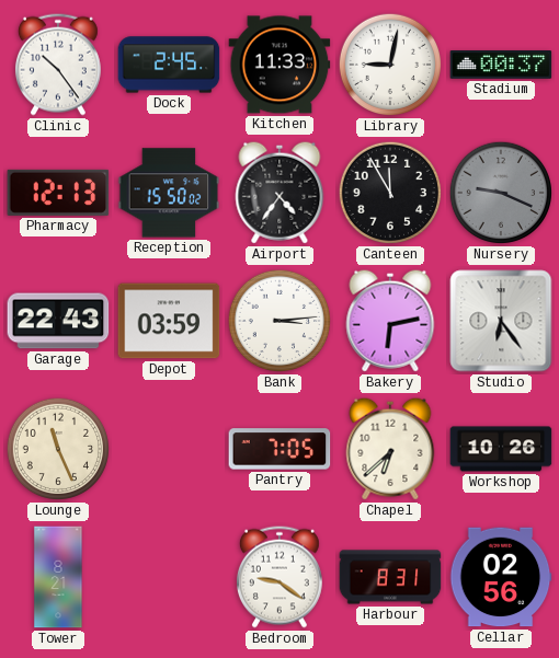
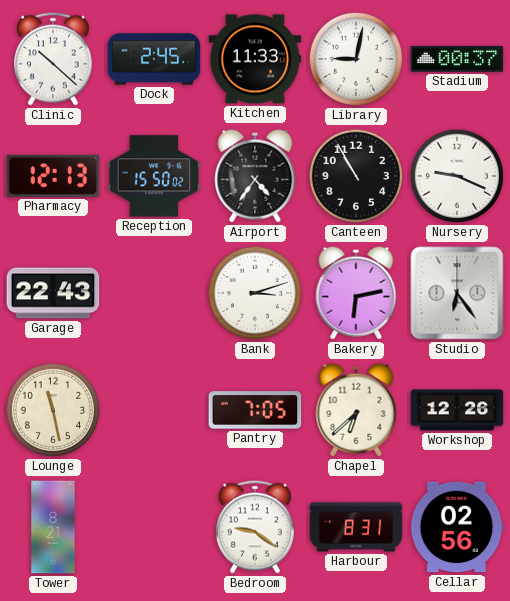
Clinic: 10:24 -> 10:22 (53, 59)
Canteen: 11:55 -> 10:55 (356, 176)
Nursery dial: grey -> white (457, 176)
Depot: 03:59 -> none (169, 321)
Bank: 3:14 -> 3:12 (255, 293)
Lounge: 11:26 -> 11:28 (53, 410)
Workshop: 10:26 -> 12:26 (457, 410)
